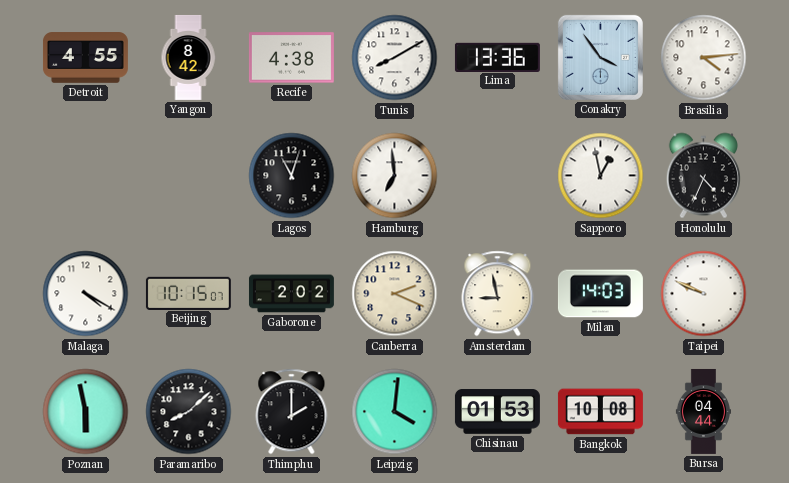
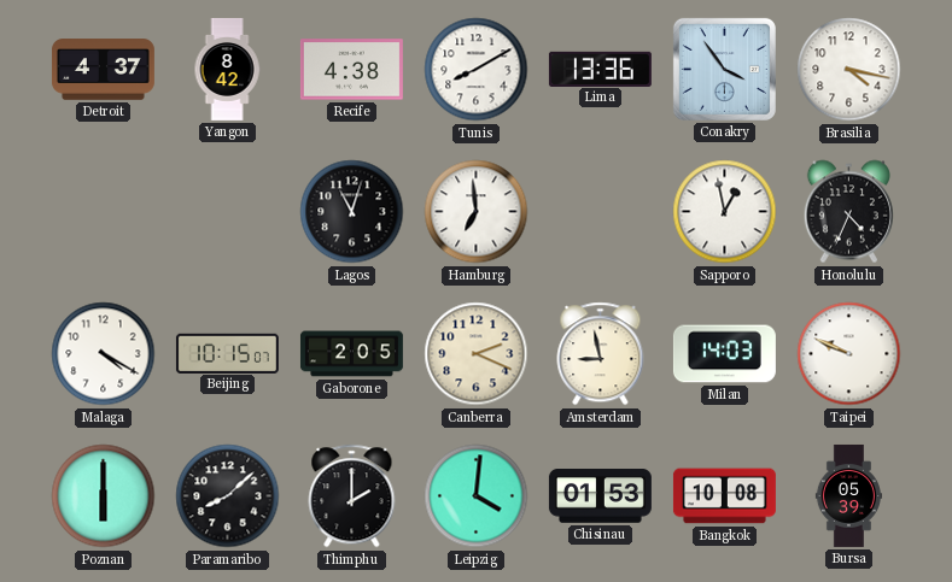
Detroit: 4:55 -> 4:37 (103, 70)
Brasilia: 4:14 -> 4:17 (849, 70)
Gaborone: 2:02 -> 2:05 (351, 354)
Poznan: 5:58 -> 6:00 (104, 496)
Bursa: 04:44 -> 05:39 (848, 495)
